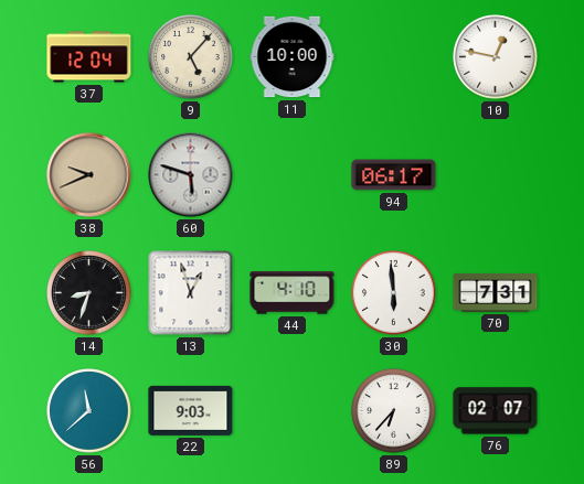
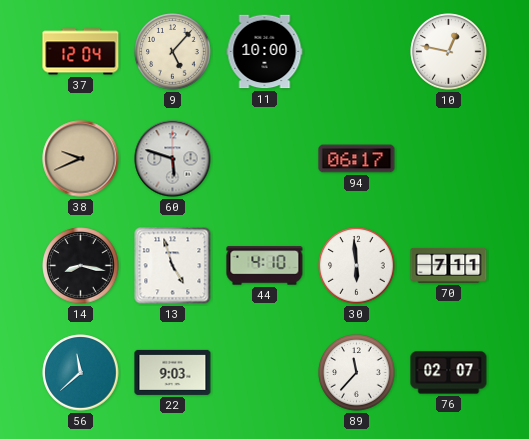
14: 8:33 -> 8:17 (81, 266)
13: 12:57 -> 4:57 (173, 266)
70: 7:31 -> 7:11 (449, 265)
89: 6:37 -> 11:37 (357, 373)
